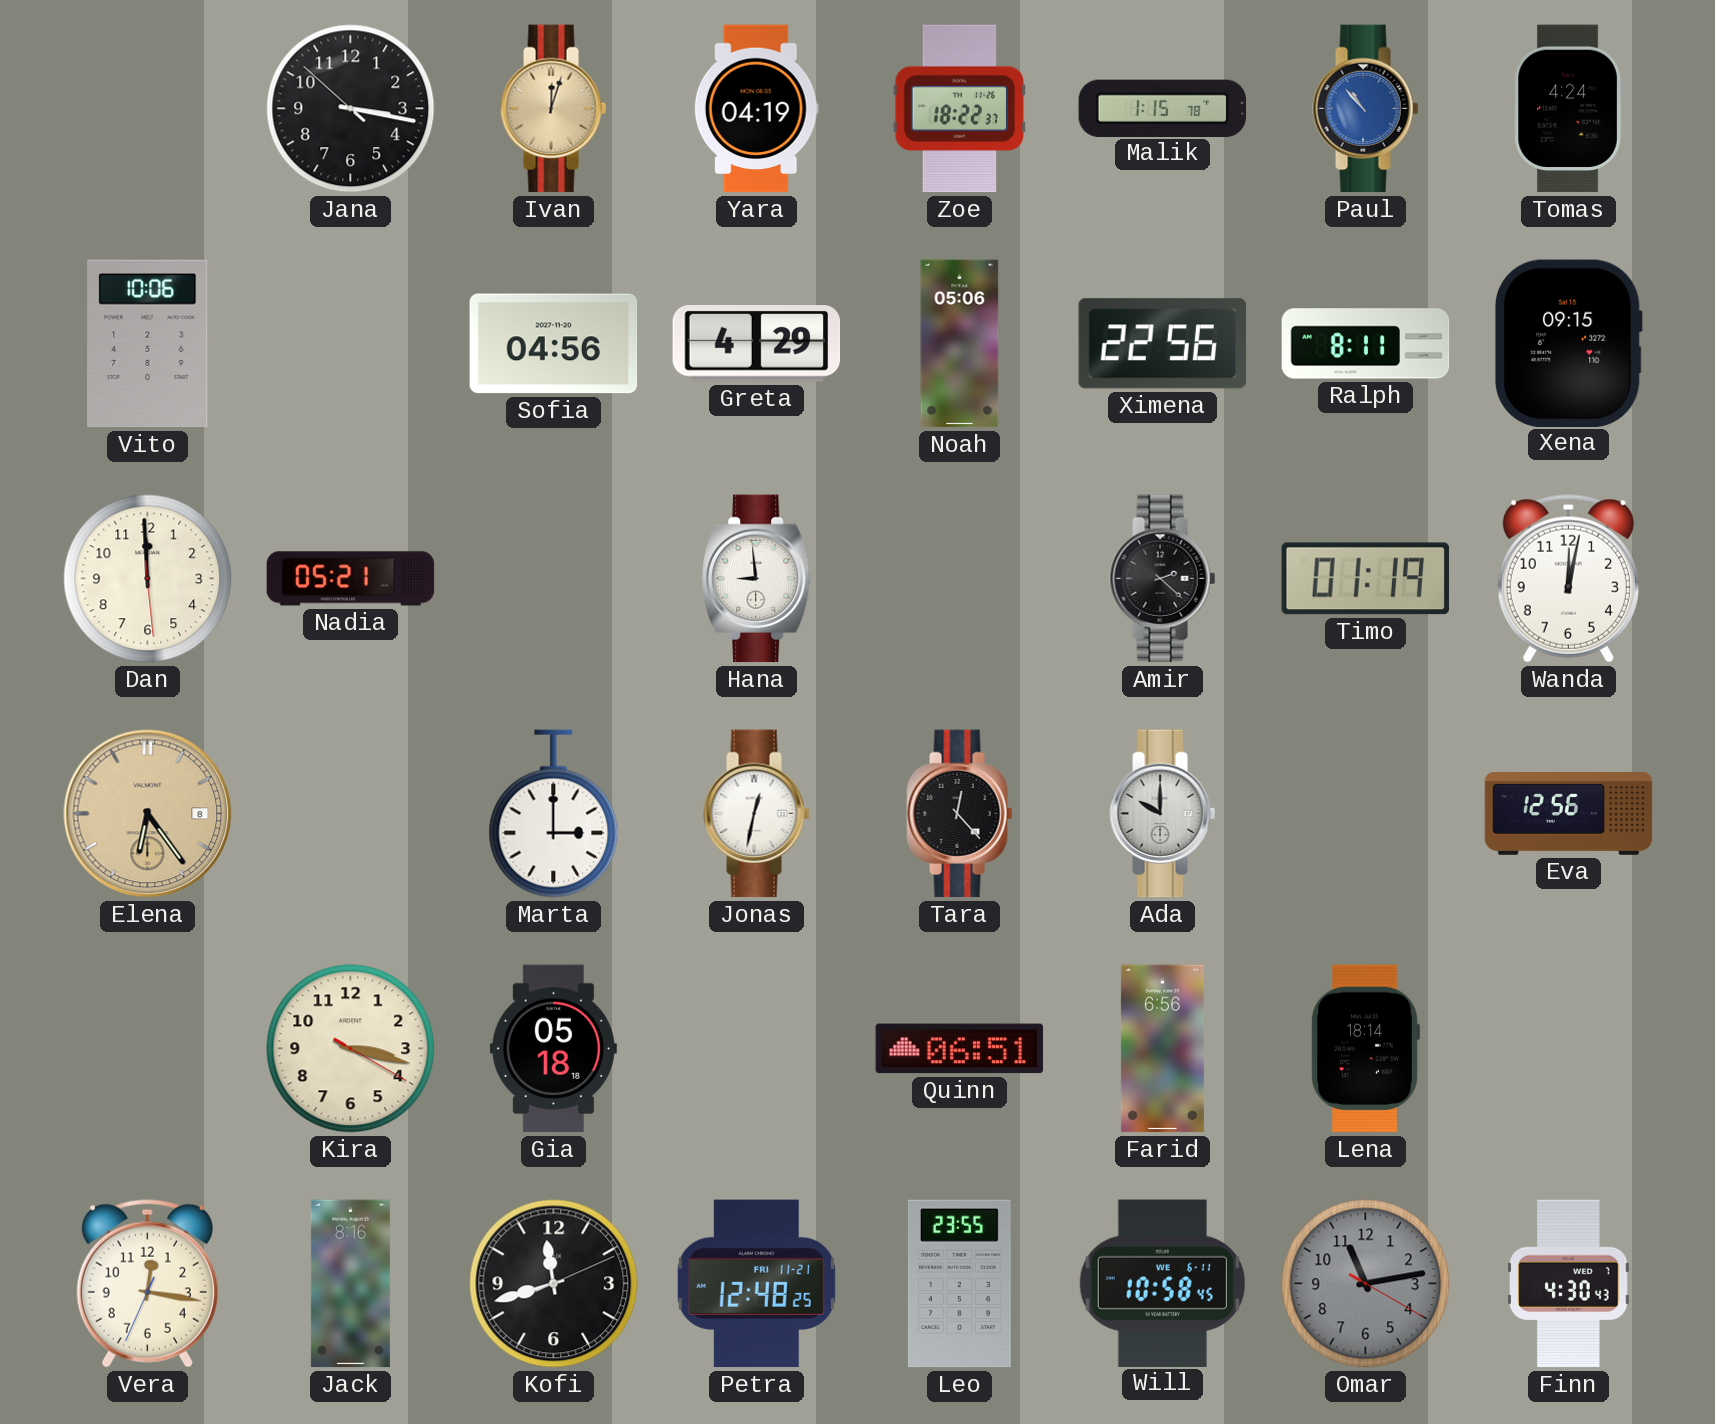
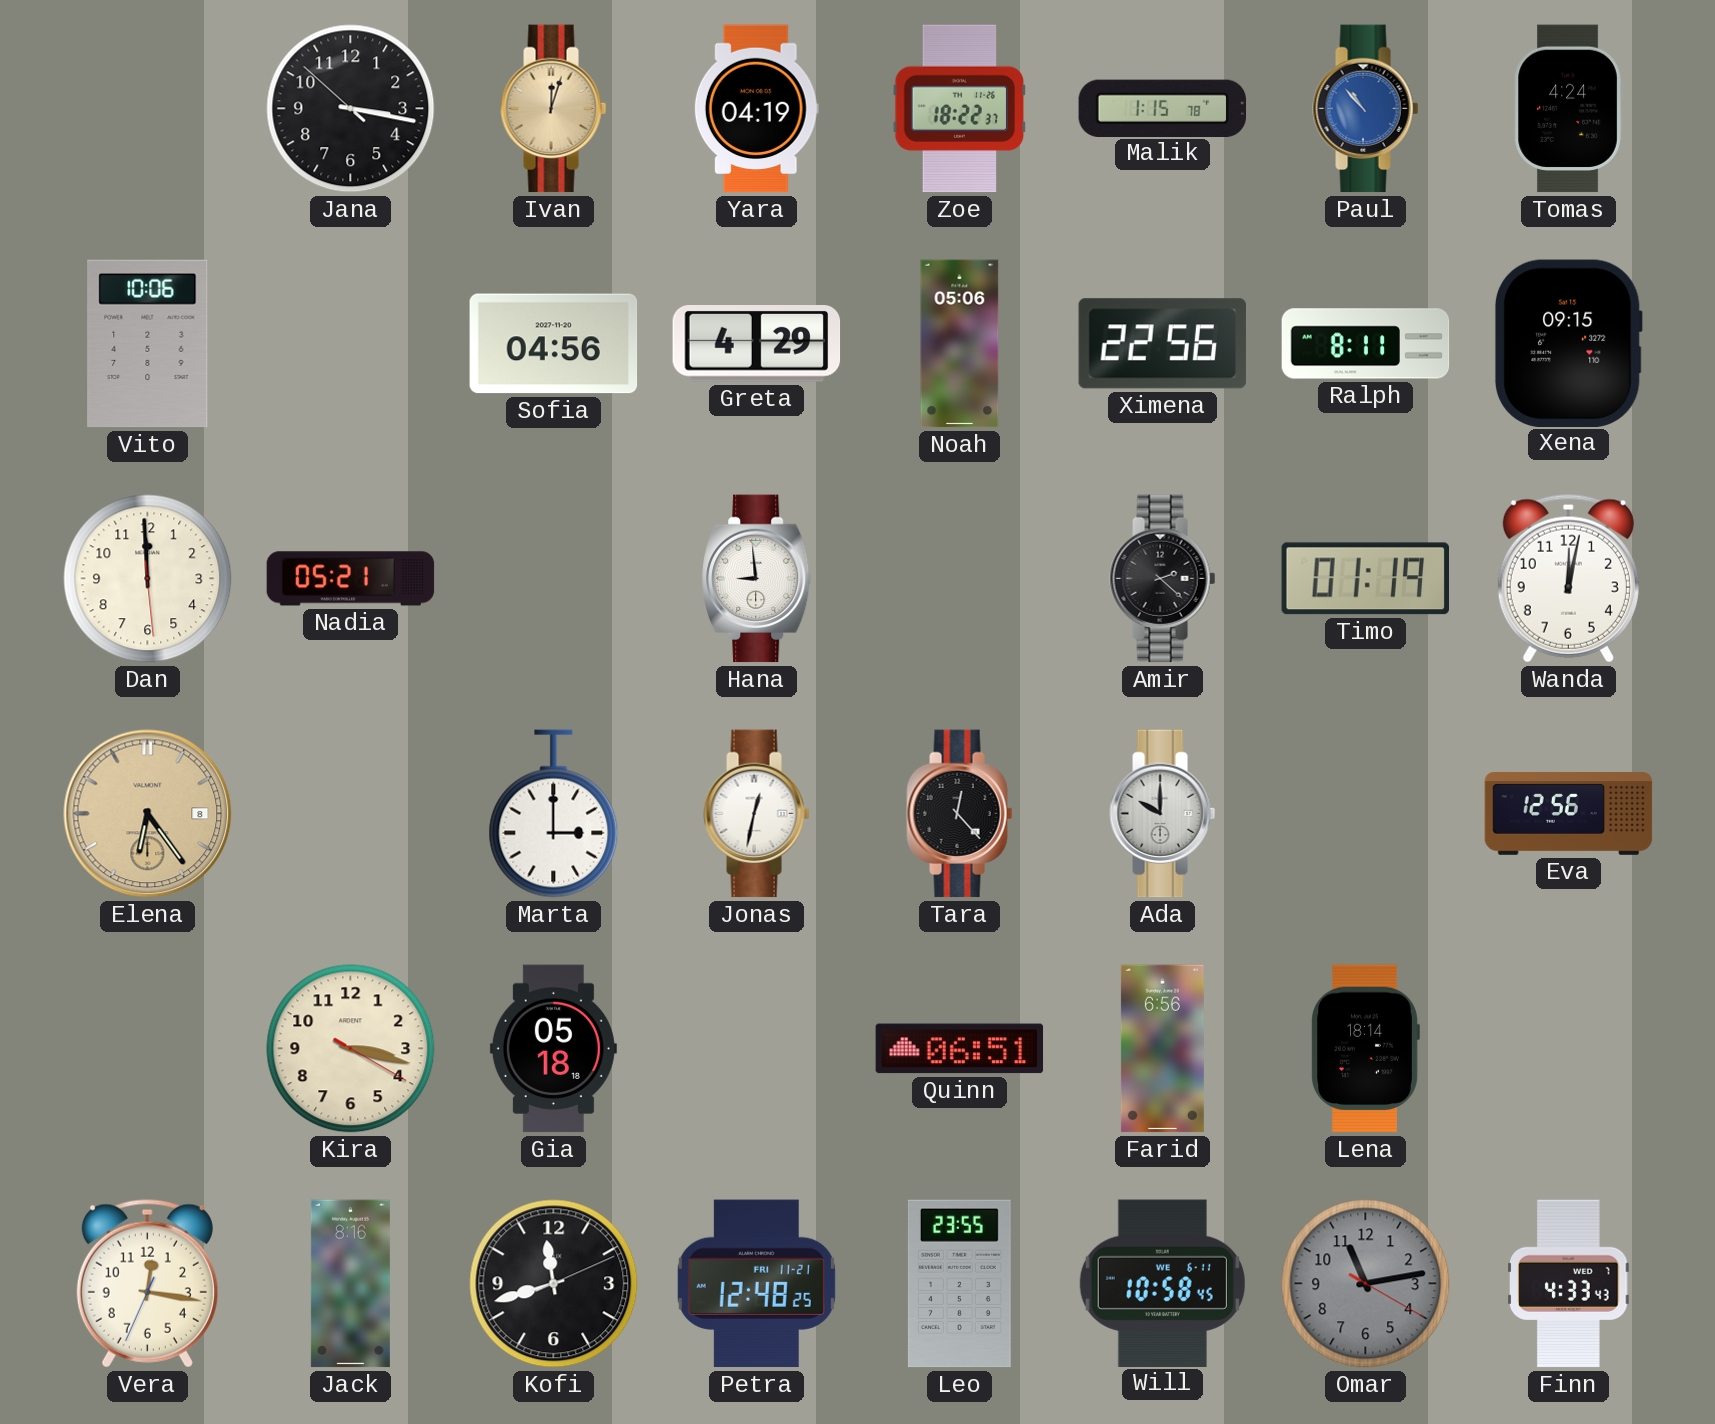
Finn: 4:30 -> 4:33 (1569, 1284)
